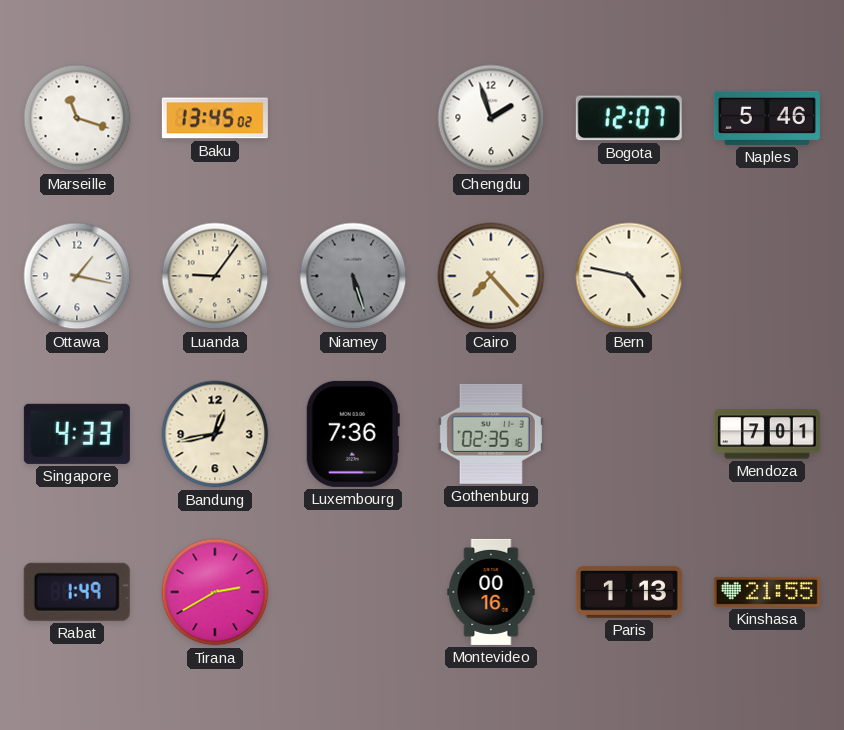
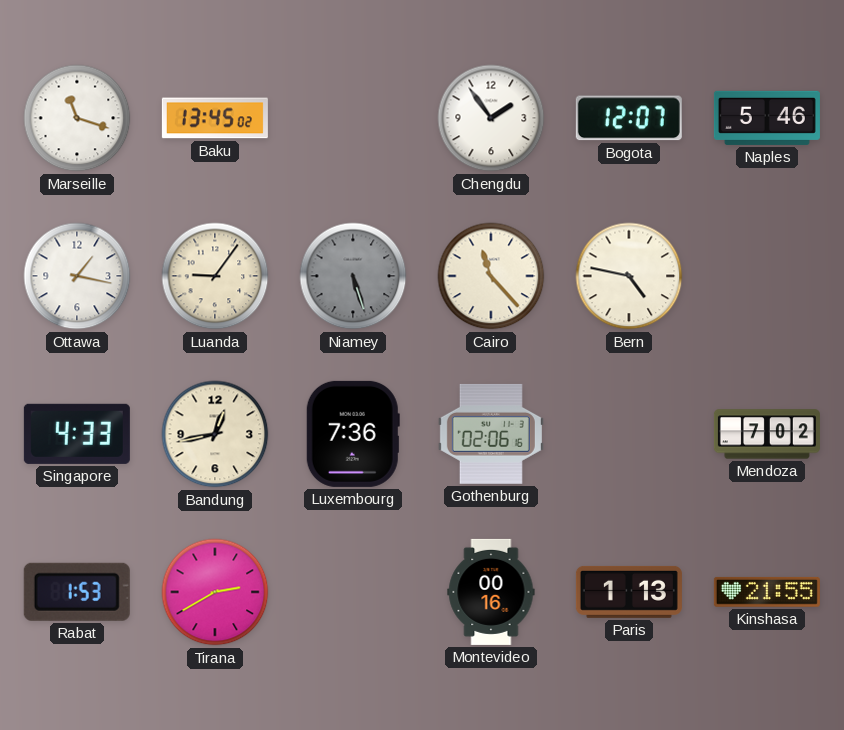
Chengdu: 1:57 -> 1:54 (491, 118)
Cairo: 7:23 -> 11:23 (491, 276)
Gothenburg: 02:35 -> 02:06 (491, 434)
Mendoza: 7:01 -> 7:02 (767, 434)
Rabat: 1:49 -> 1:53 (77, 592)
